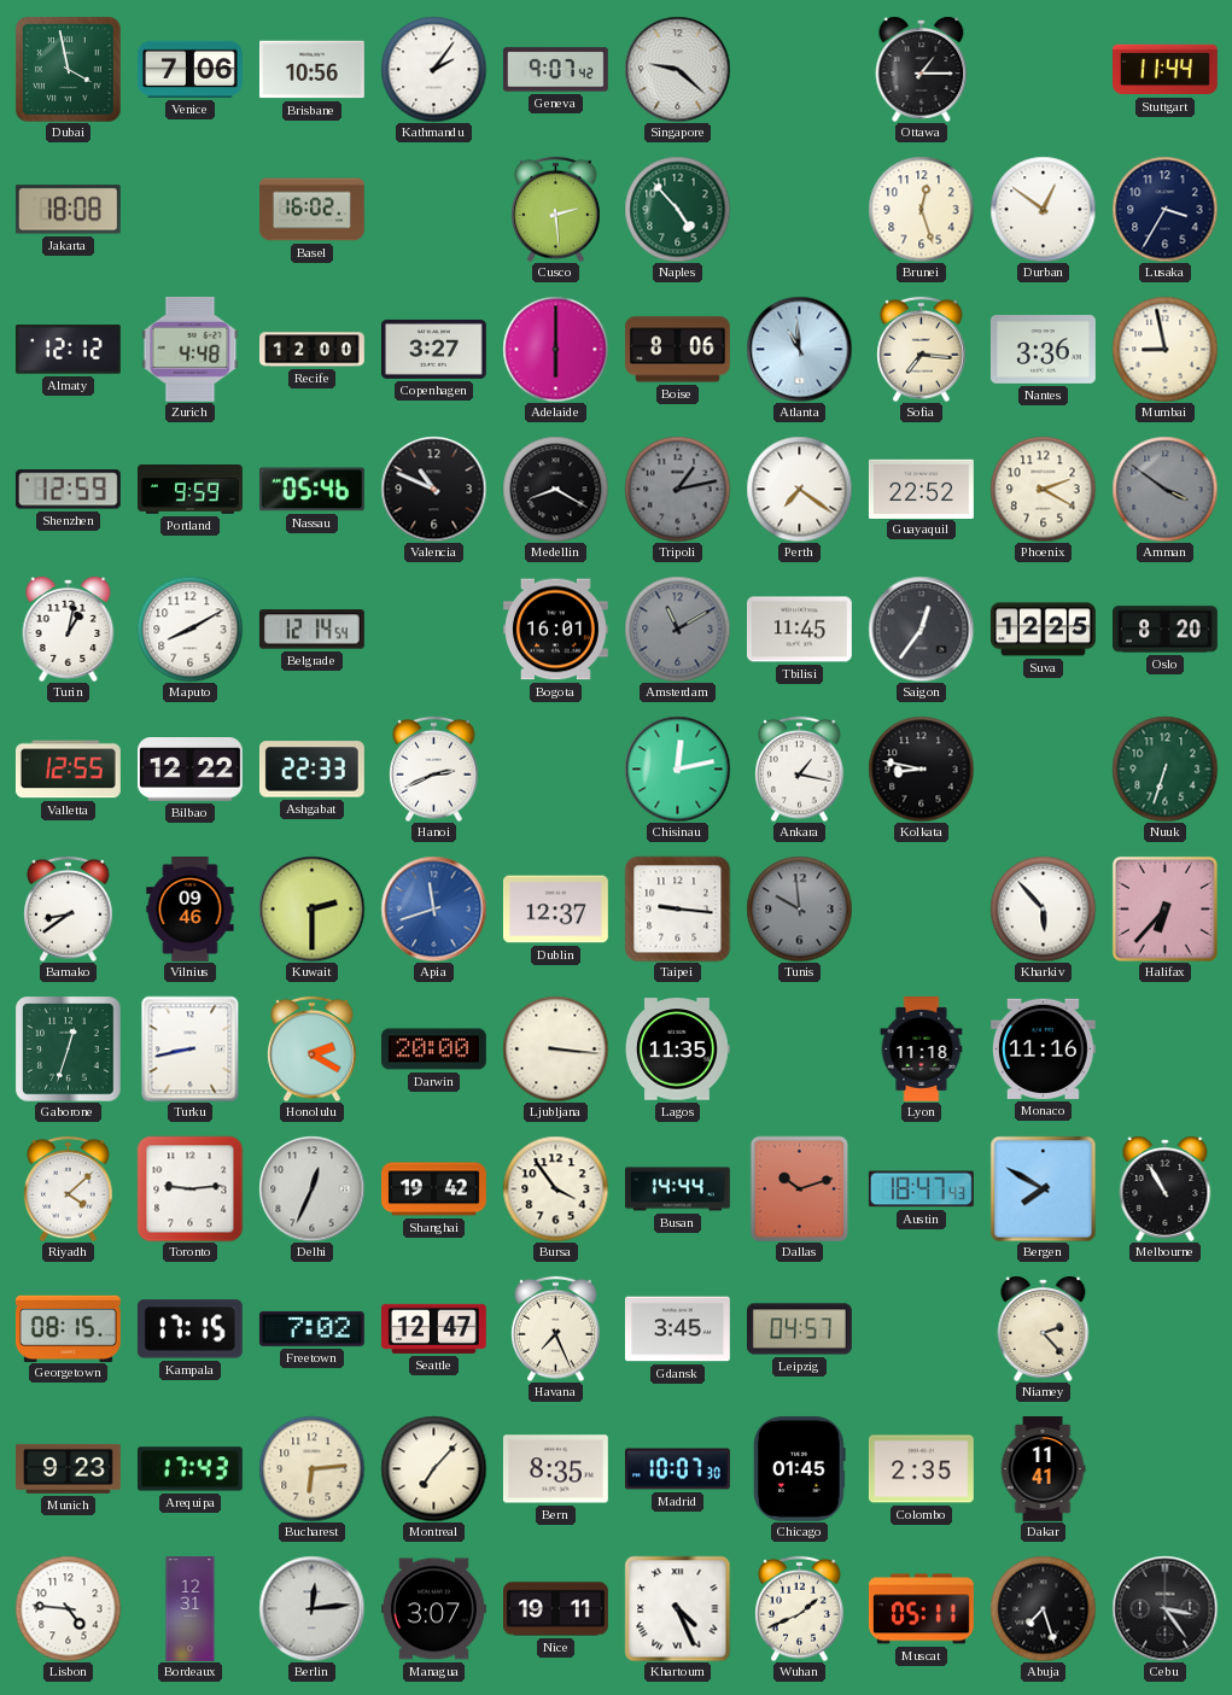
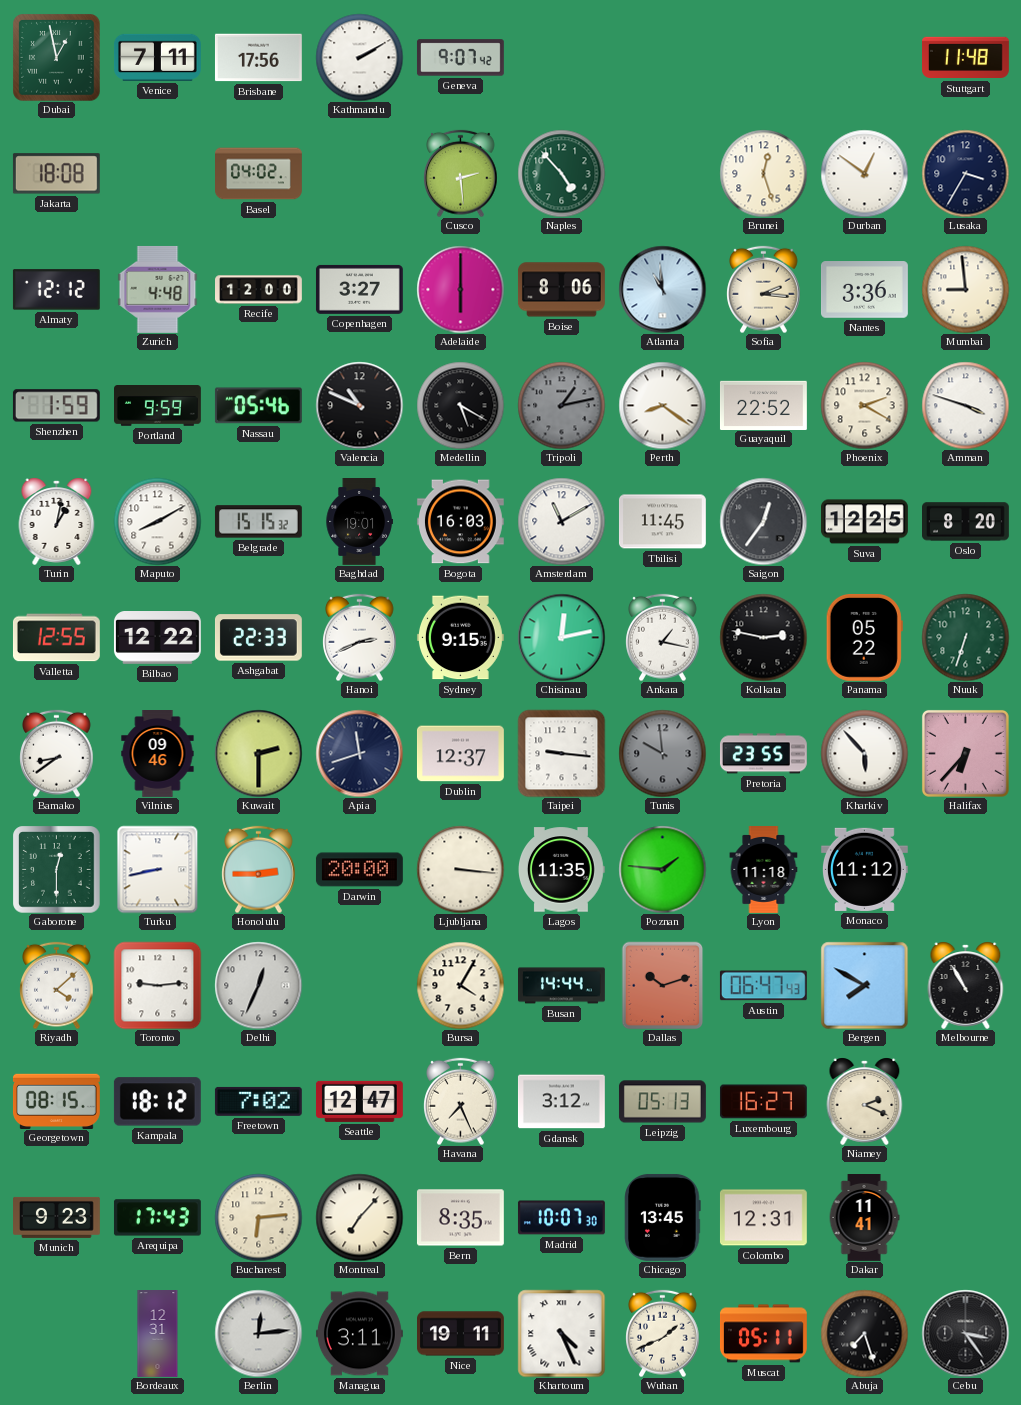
Dubai: 3:58 -> 12:58 (56, 57)
Venice: 7:06 -> 7:11 (158, 57)
Brisbane: 10:56 -> 17:56 (258, 58)
Kathmandu: 2:06 -> 2:10 (359, 57)
Singapore: 9:22 -> none (677, 69)
Ottawa: 1:15 -> none (922, 69)
Stuttgart: 11:44 -> 11:48 (966, 58)
Basel: 16:02 -> 04:02 (259, 174)
Sofia: 7:16 -> 2:16 (764, 289)
Mumbai: 8:58 -> 8:59 (965, 289)
Shenzhen: 12:59 -> 1:59 (56, 406)
Medellin: 8:20 -> 5:20 (460, 405)
Perth: 7:21 -> 8:21 (662, 405)
Amman: 3:51 -> 3:48 (965, 405)
Amman dial: grey -> white (965, 405)
Belgrade: 12:14 -> 15:15 (258, 522)
Baghdad: none -> 19:01 (359, 522)
Bogota: 16:01 -> 16:03 (460, 522)
Amsterdam dial: grey -> white (561, 521)
Sydney: none -> 9:15 (460, 638)
Kolkata: 8:47 -> 2:47 (763, 637)
Panama: none -> 05:22 (864, 637)
Apia dial: blue -> navy (359, 753)
Pretoria: none -> 23:55 (763, 754)
Gaborone: 12:33 -> 12:30 (56, 869)
Honolulu: 2:20 -> 2:45 (259, 869)
Poznan: none -> 1:46 (662, 869)
Monaco: 11:16 -> 11:12 (864, 869)
Shanghai: 19:42 -> none (434, 1190)
Bursa: 3:54 -> 4:05 (460, 985)
Austin: 18:47 -> 06:47 (763, 986)
Kampala: 17:15 -> 18:12 (157, 1102)
Gdansk: 3:45 -> 3:12 (561, 1102)
Leipzig: 04:57 -> 05:13 (662, 1102)
Luxembourg: none -> 16:27 (763, 1102)
Niamey: 2:23 -> 2:19 (865, 1101)
Chicago: 01:45 -> 13:45 (663, 1217)
Colombo: 2:35 -> 12:31 (763, 1218)
Lisbon: 4:46 -> none (68, 1608)
Managua: 3:07 -> 3:11 (359, 1334)
